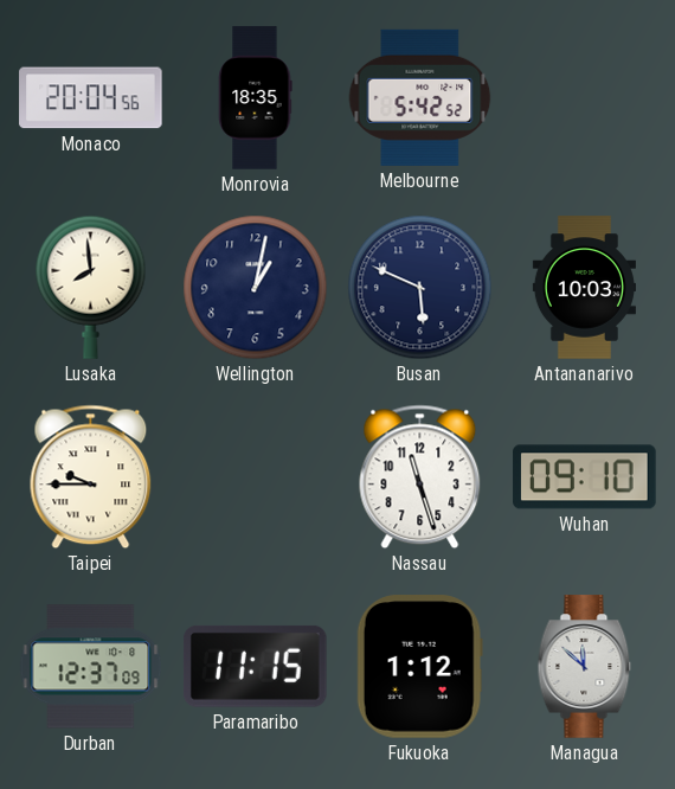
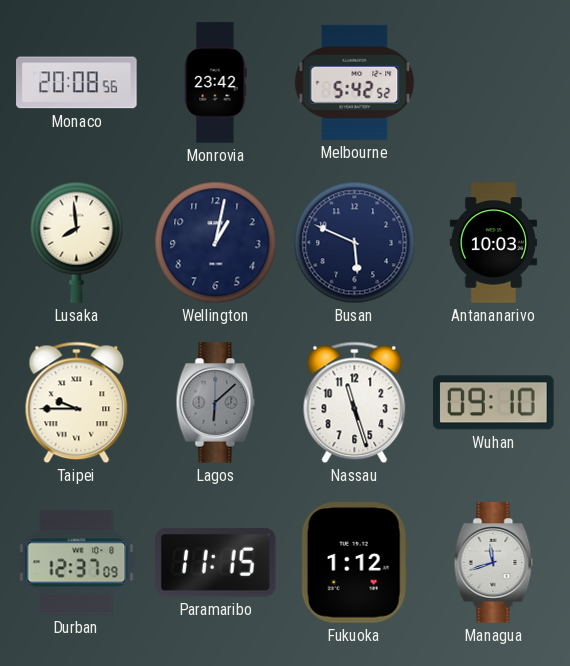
Monaco: 20:04 -> 20:08 (77, 83)
Monrovia: 18:35 -> 23:42 (216, 83)
Lagos: none -> 6:08 (216, 403)
Managua: 11:52 -> 11:42 (494, 563)
